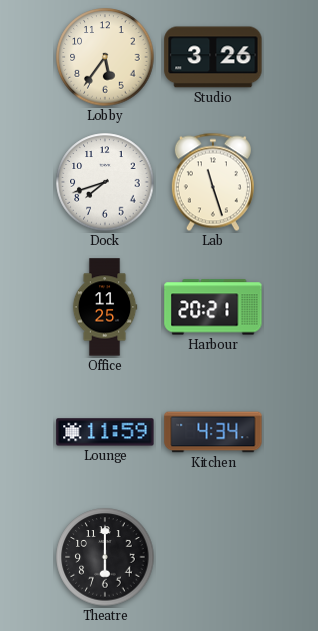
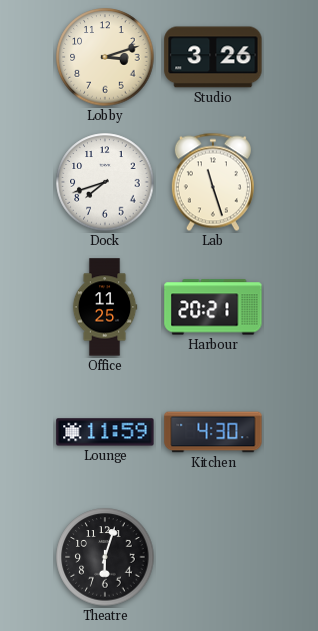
Lobby: 5:36 -> 3:12 (105, 57)
Kitchen: 4:34 -> 4:30 (213, 432)
Theatre: 6:00 -> 6:03 (105, 557)
